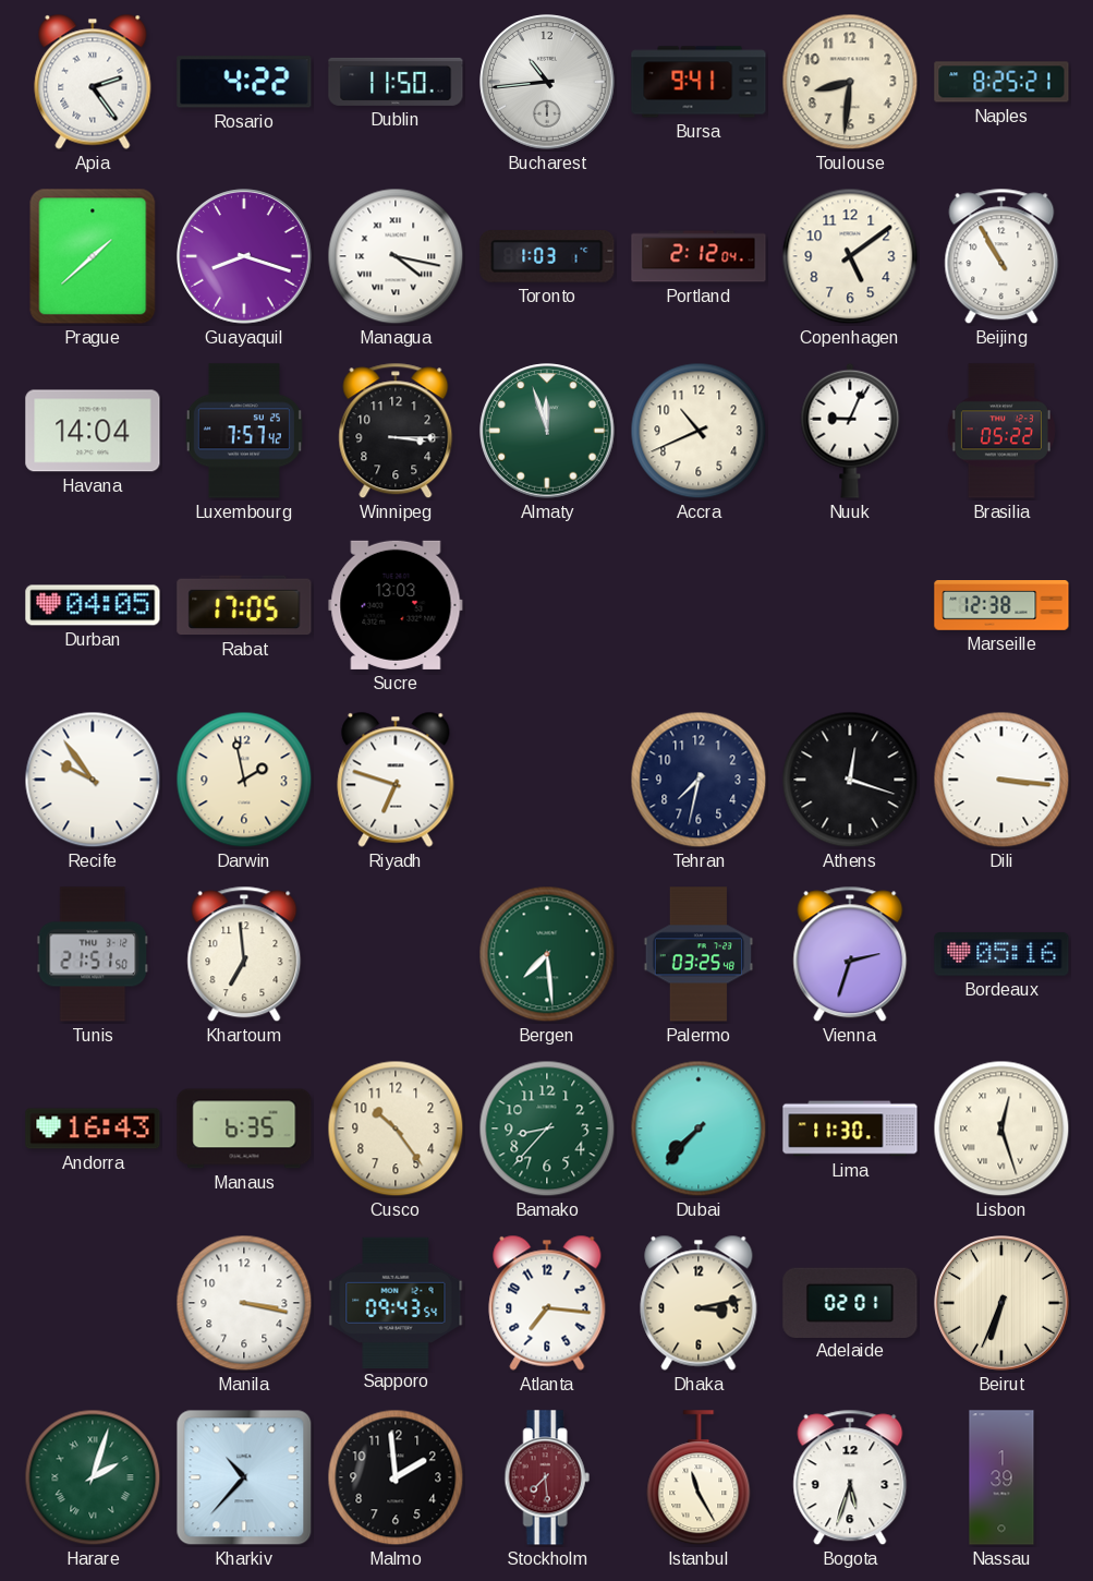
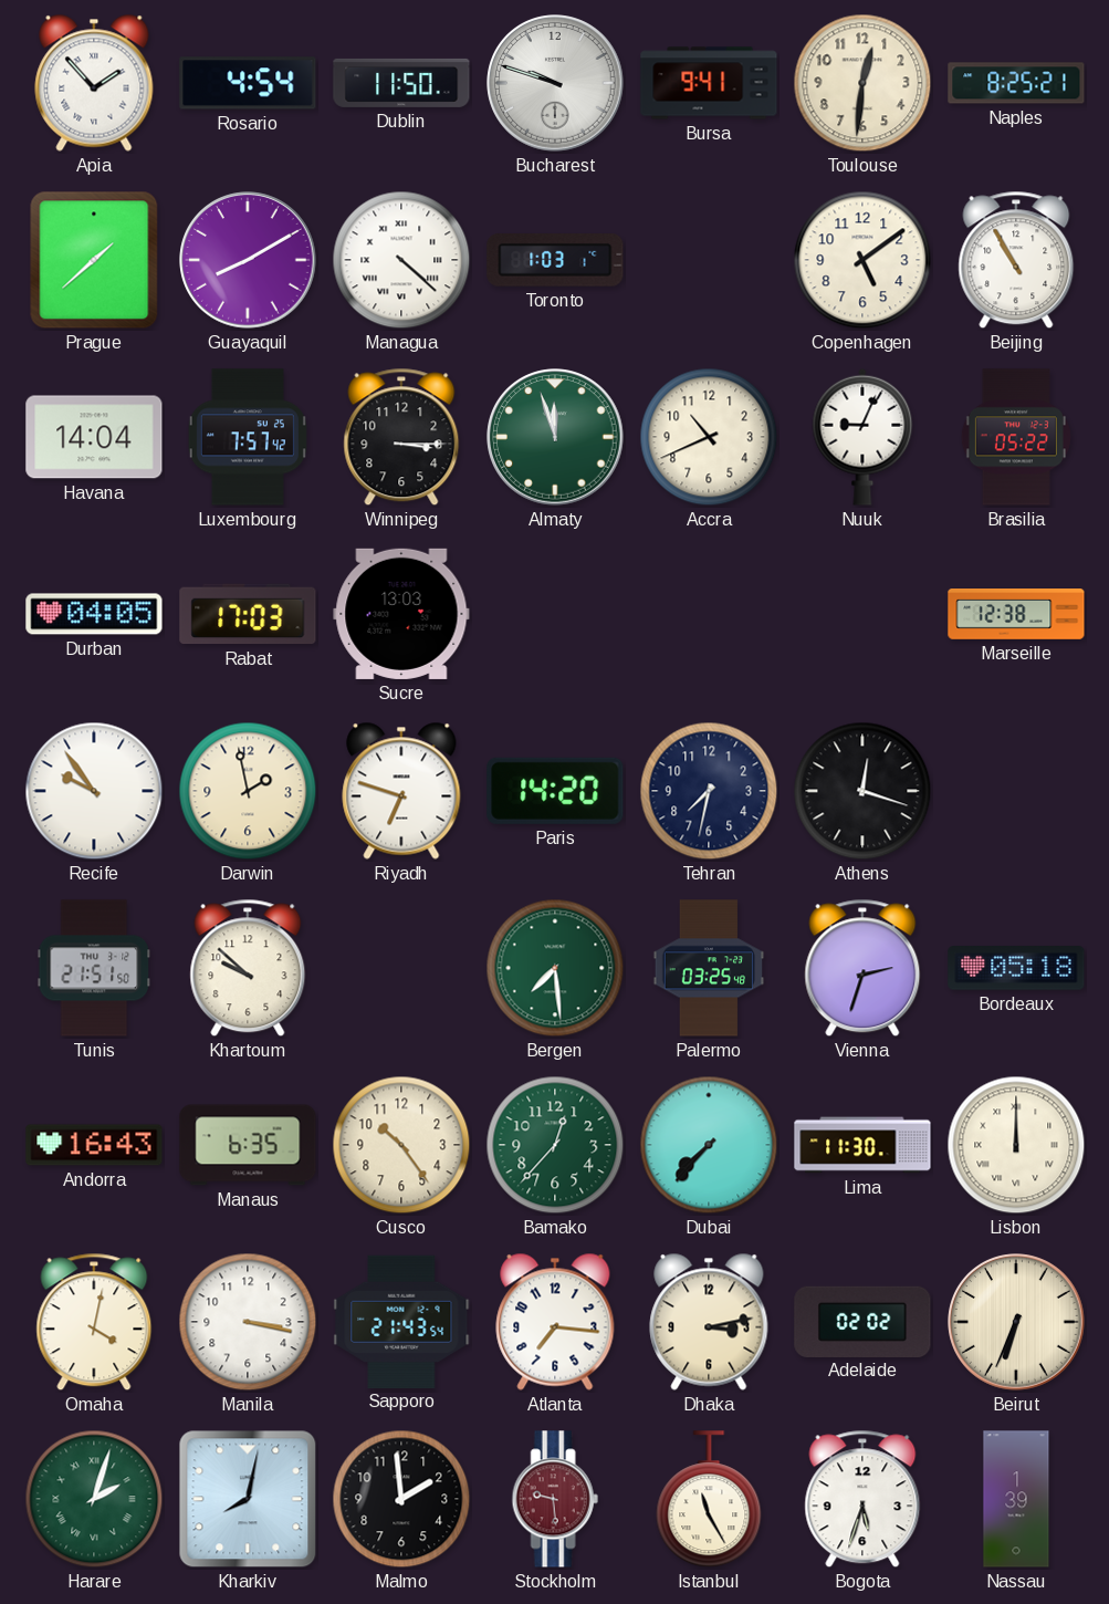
Apia: 2:24 -> 1:53 (94, 83)
Rosario: 4:22 -> 4:54 (248, 83)
Bucharest: 10:44 -> 9:48 (555, 83)
Toulouse: 8:31 -> 12:31 (862, 83)
Guayaquil: 8:18 -> 8:10 (248, 260)
Managua: 4:17 -> 4:22 (401, 260)
Portland: 2:12 -> none (699, 256)
Rabat: 17:05 -> 17:03 (248, 614)
Paris: none -> 14:20 (555, 791)
Dili: 3:16 -> none (1001, 780)
Khartoum: 6:59 -> 9:52 (248, 968)
Bordeaux: 05:16 -> 05:18 (1016, 968)
Bamako: 8:37 -> 12:37 (555, 1145)
Lisbon: 12:27 -> 12:00 (1016, 1145)
Omaha: none -> 4:02 (94, 1322)
Sapporo: 09:43 -> 21:43 (401, 1321)
Adelaide: 02:01 -> 02:02 (862, 1321)
Kharkiv: 10:37 -> 8:02 (248, 1499)
Stockholm: 7:29 -> 9:29 (555, 1499)
